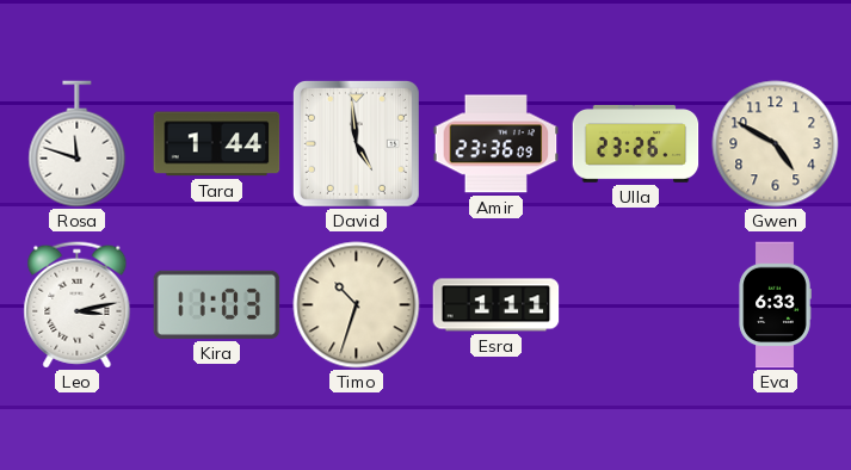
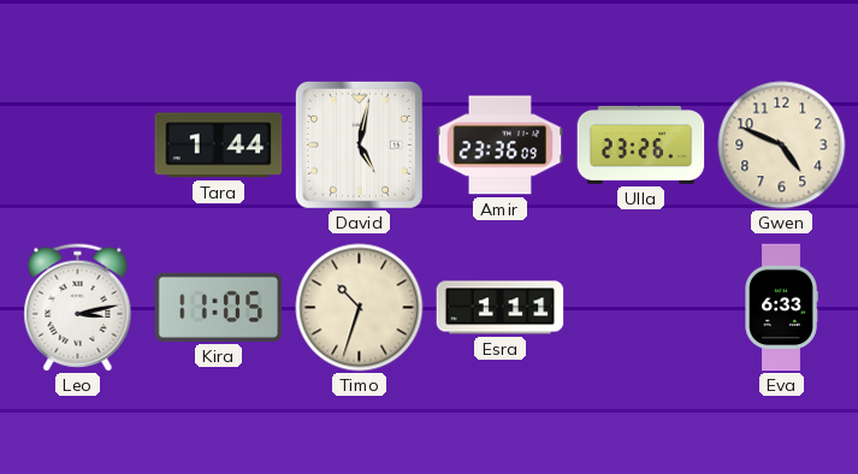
Rosa: 11:48 -> none (78, 144)
David: 4:59 -> 5:02 (359, 144)
Gwen: 4:50 -> 4:49 (782, 146)
Kira: 11:03 -> 11:05 (219, 307)
